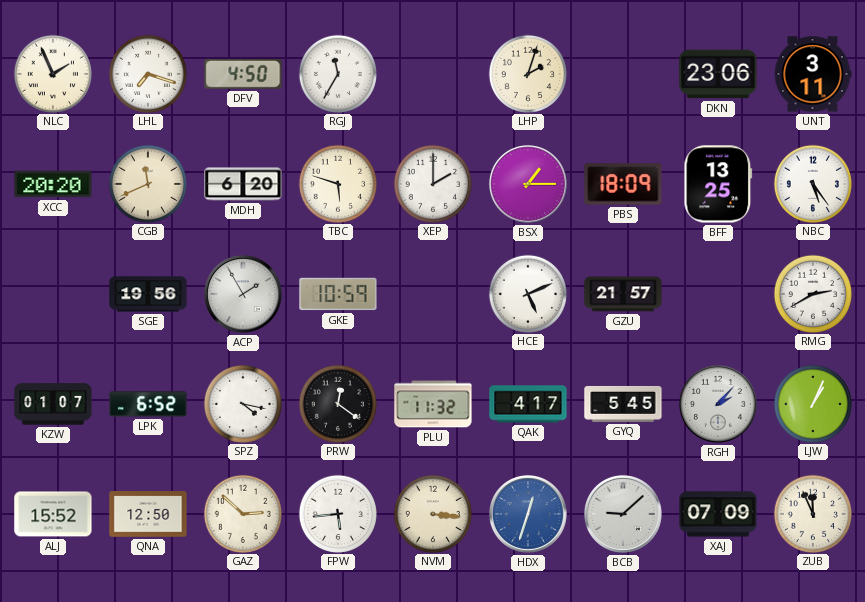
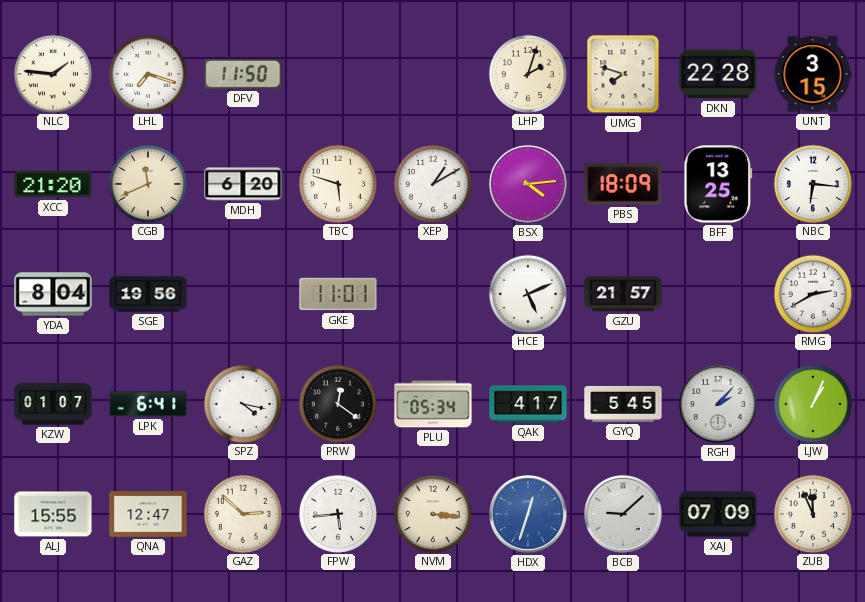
NLC: 1:56 -> 1:46 (52, 73)
DFV: 4:50 -> 11:50 (243, 74)
RGJ: 11:35 -> none (337, 73)
UMG: none -> 7:48 (623, 74)
DKN: 23:06 -> 22:28 (718, 74)
UNT: 3:11 -> 3:15 (813, 74)
XCC: 20:20 -> 21:20 (53, 184)
XEP: 2:00 -> 1:10 (432, 183)
BSX: 1:15 -> 4:14 (528, 184)
NBC: 5:24 -> 6:16 (812, 183)
YDA: none -> 8:04 (53, 294)
ACP: 1:55 -> none (243, 294)
GKE: 10:59 -> 11:01 (338, 294)
LPK: 6:52 -> 6:41 (148, 404)
PLU: 11:32 -> 05:34 (433, 404)
ALJ: 15:52 -> 15:55 (53, 514)
QNA: 12:50 -> 12:47 (148, 514)
